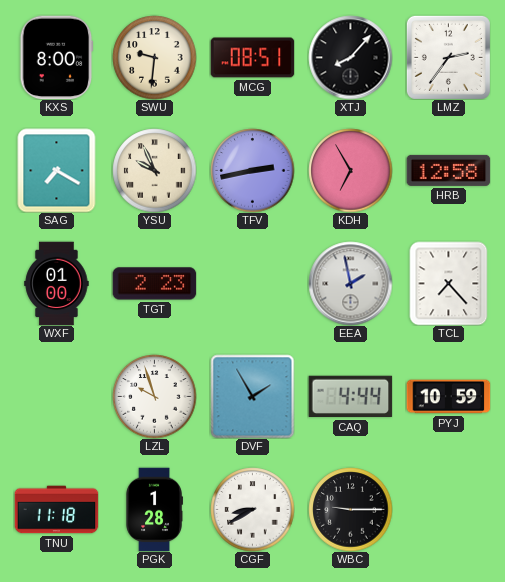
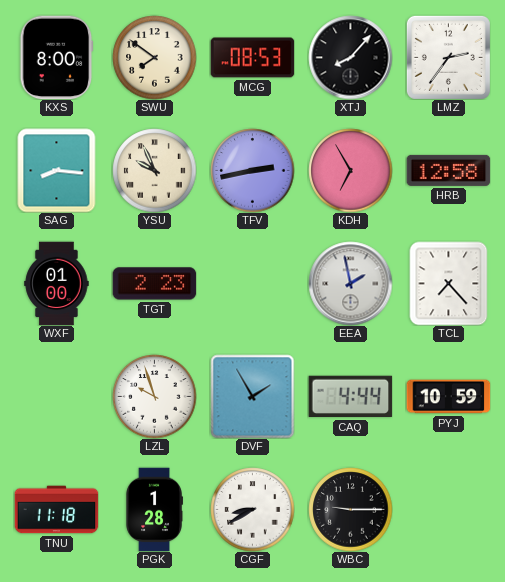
SWU: 9:31 -> 7:51 (154, 57)
MCG: 08:51 -> 08:53 (252, 58)
SAG: 7:20 -> 8:16 (57, 170)
